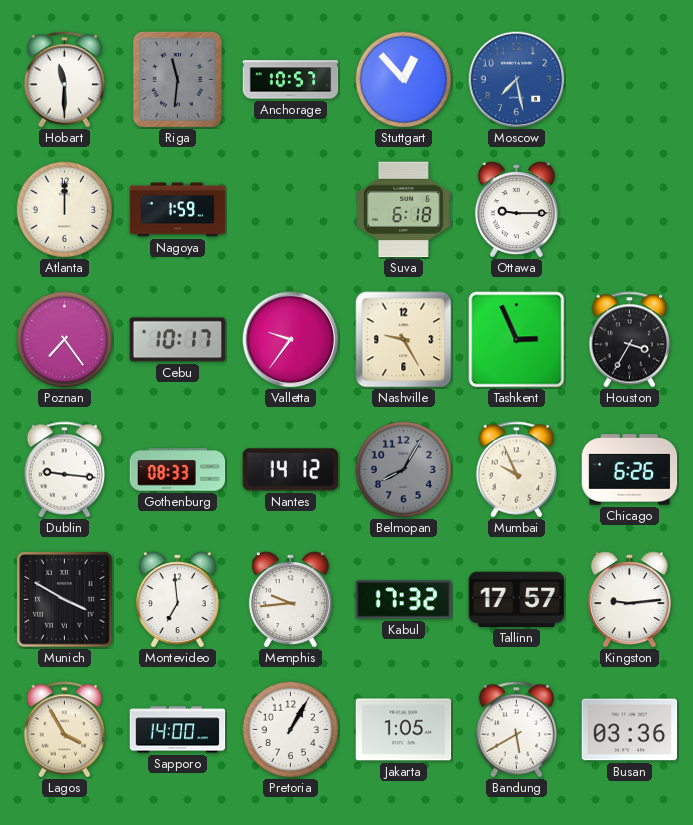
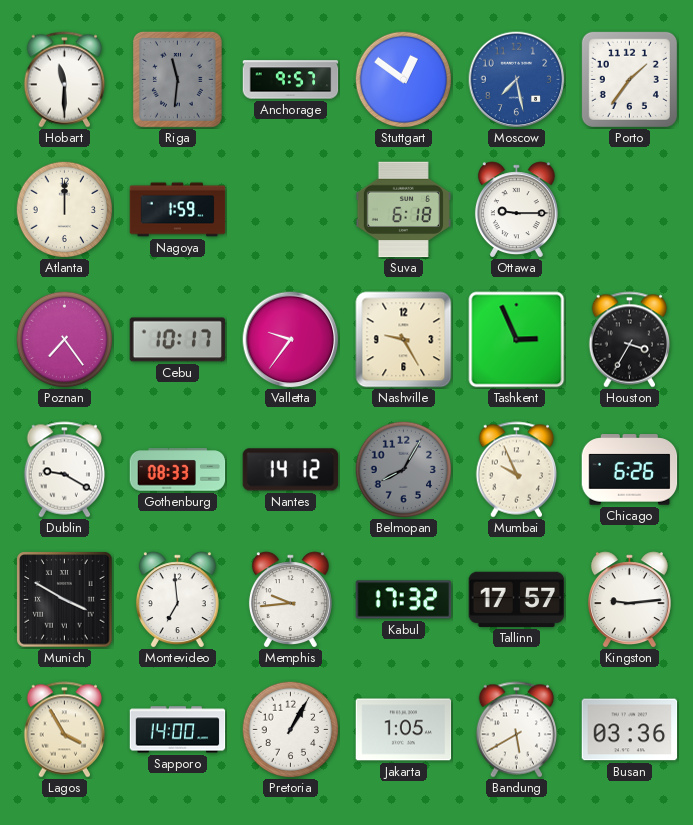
Anchorage: 10:57 -> 9:57 (291, 80)
Stuttgart: 12:53 -> 12:51 (403, 79)
Porto: none -> 1:36 (629, 79)
Dublin: 9:16 -> 9:20 (65, 470)
